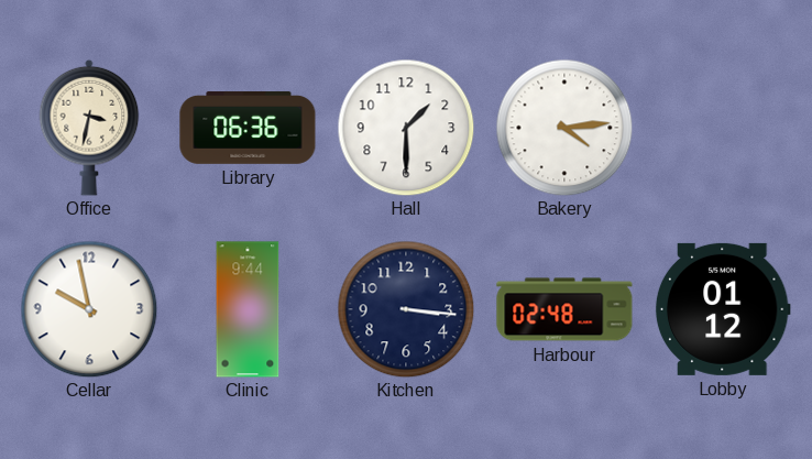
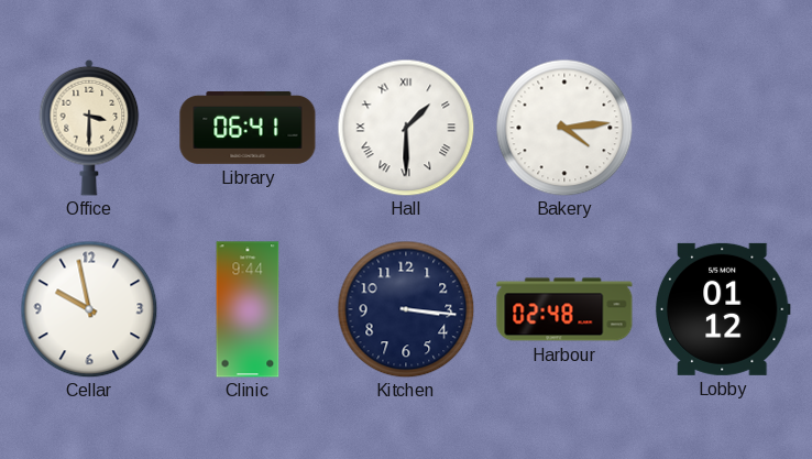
Office: 3:32 -> 3:30 (89, 128)
Library: 06:36 -> 06:41 (248, 128)
Hall numerals: Arabic -> Roman (406, 128)
